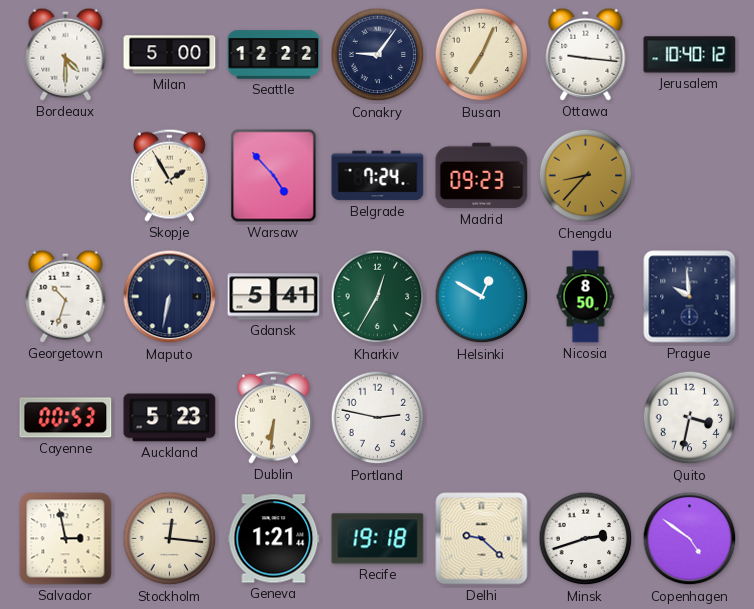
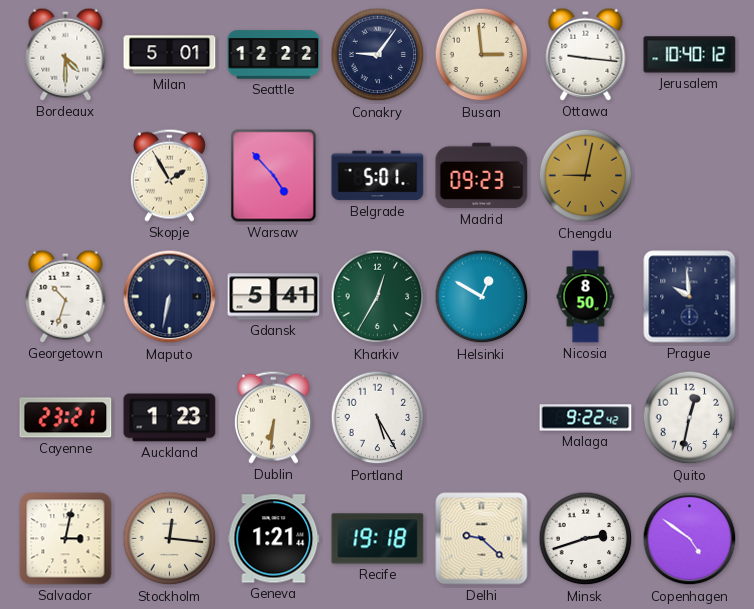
Milan: 5:00 -> 5:01 (170, 55)
Busan: 7:04 -> 2:59 (482, 55)
Belgrade: 7:24 -> 5:01 (378, 176)
Chengdu: 8:37 -> 9:02 (586, 176)
Cayenne: 00:53 -> 23:21 (66, 418)
Auckland: 5:23 -> 1:23 (170, 418)
Portland: 2:47 -> 5:25 (378, 418)
Malaga: none -> 9:22 (586, 418)
Quito: 3:32 -> 12:32 (690, 418)
Salvador: 2:58 -> 3:02 (66, 539)
